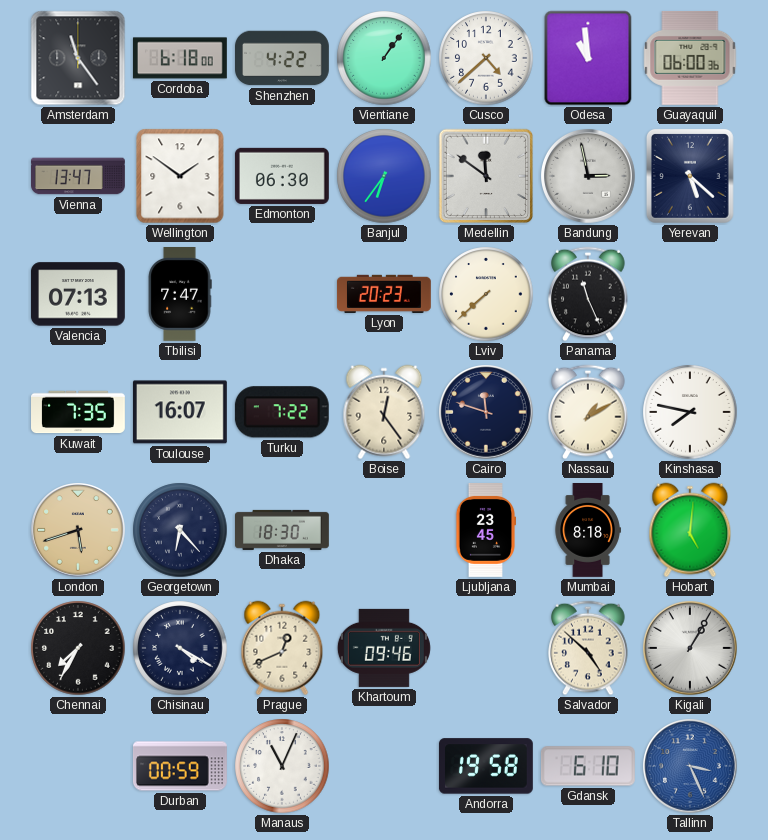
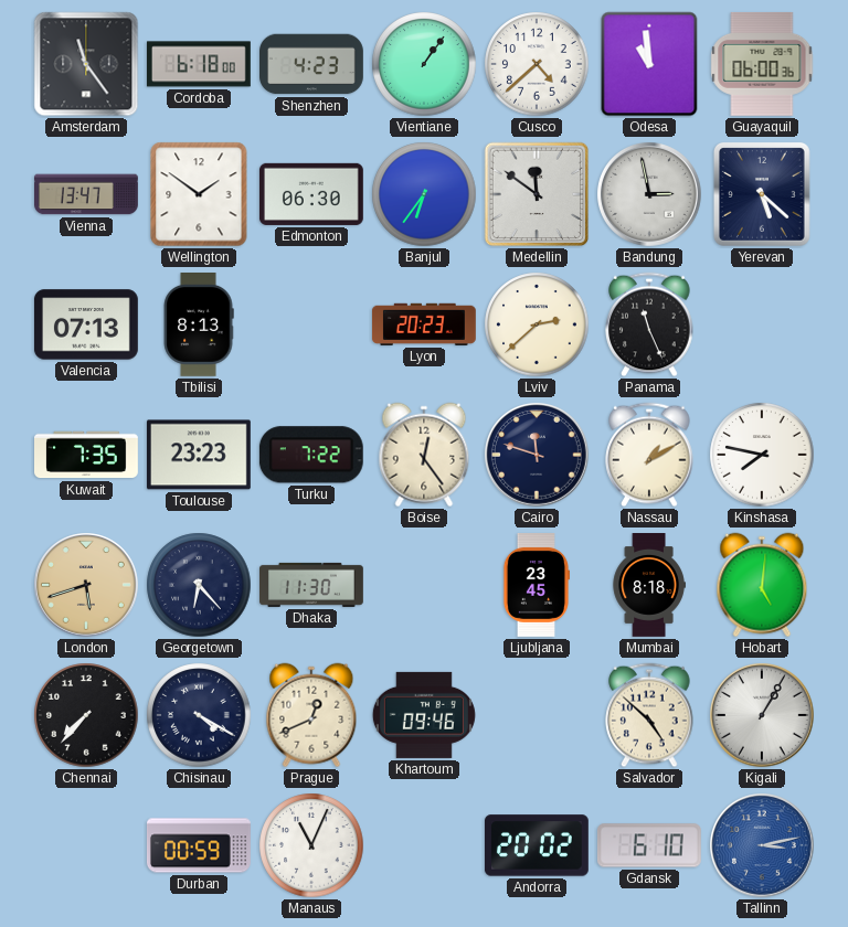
Shenzhen: 4:22 -> 4:23 (312, 64)
Tbilisi: 7:47 -> 8:13 (199, 326)
Lviv: 7:38 -> 2:38 (537, 324)
Toulouse: 16:07 -> 23:23 (199, 455)
Dhaka: 18:30 -> 11:30 (312, 585)
Chennai: 7:35 -> 7:37 (86, 715)
Andorra: 19:58 -> 20:02 (537, 845)
Tallinn: 3:26 -> 3:13 (763, 846)
